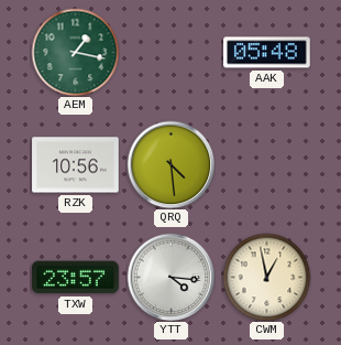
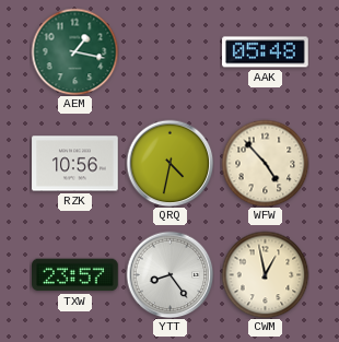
QRQ: 4:29 -> 4:32 (169, 163)
WFW: none -> 4:53 (265, 163)
YTT: 4:16 -> 8:24 (169, 274)
